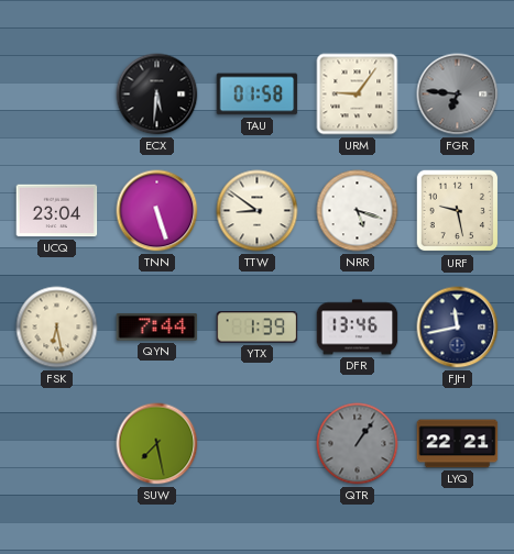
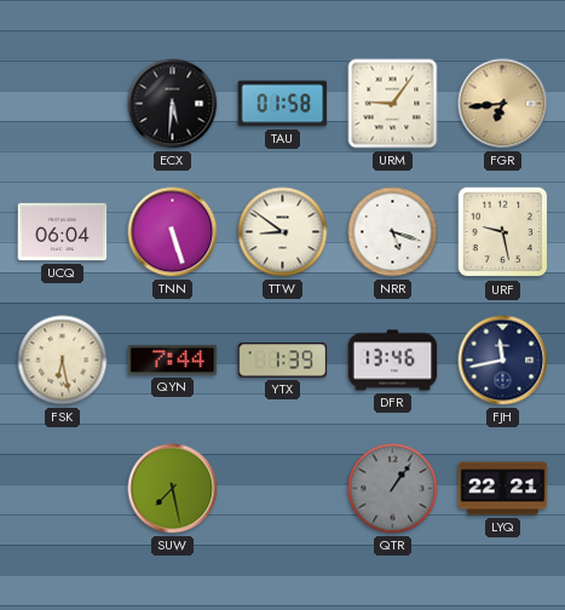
FGR: 6:46 -> 6:44 (503, 104)
FGR dial: grey -> champagne (503, 104)
UCQ: 23:04 -> 06:04 (63, 232)
